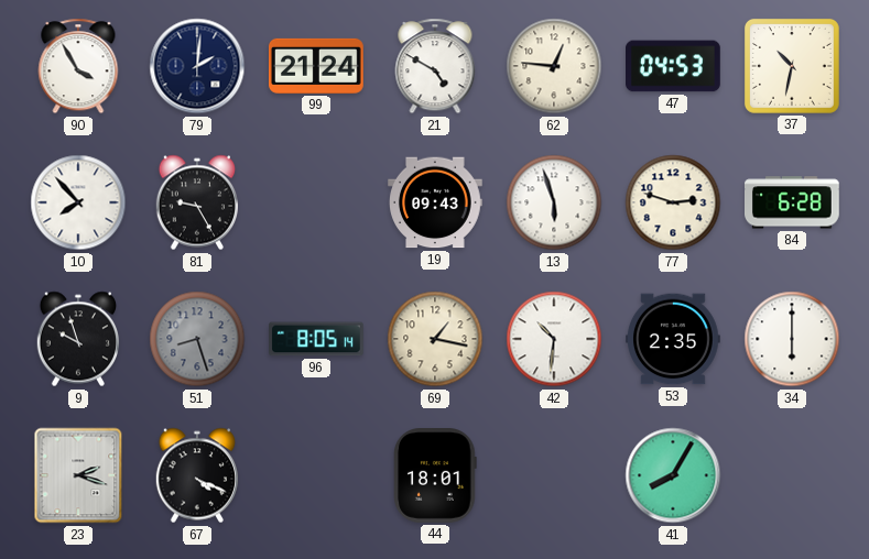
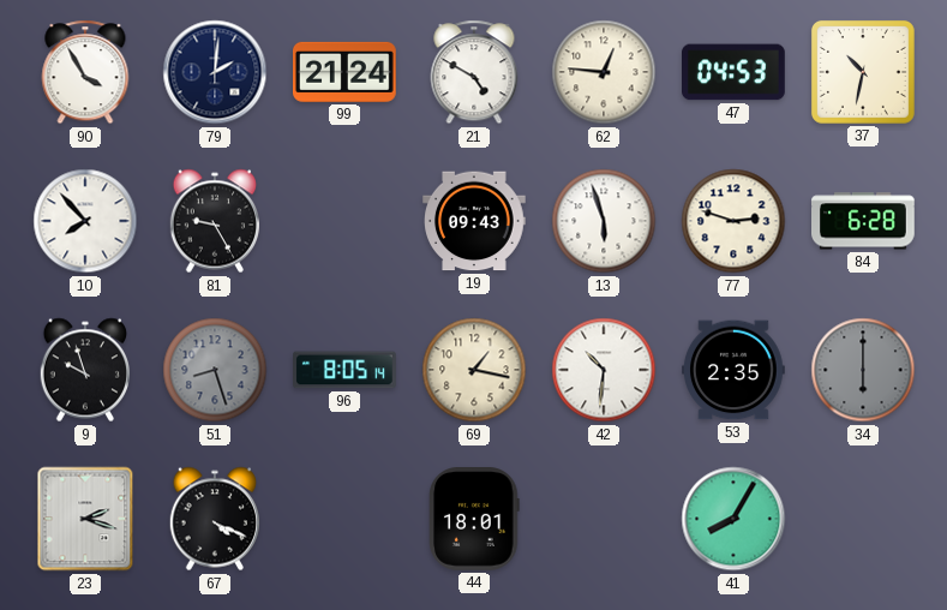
34 dial: white -> grey (863, 370)
